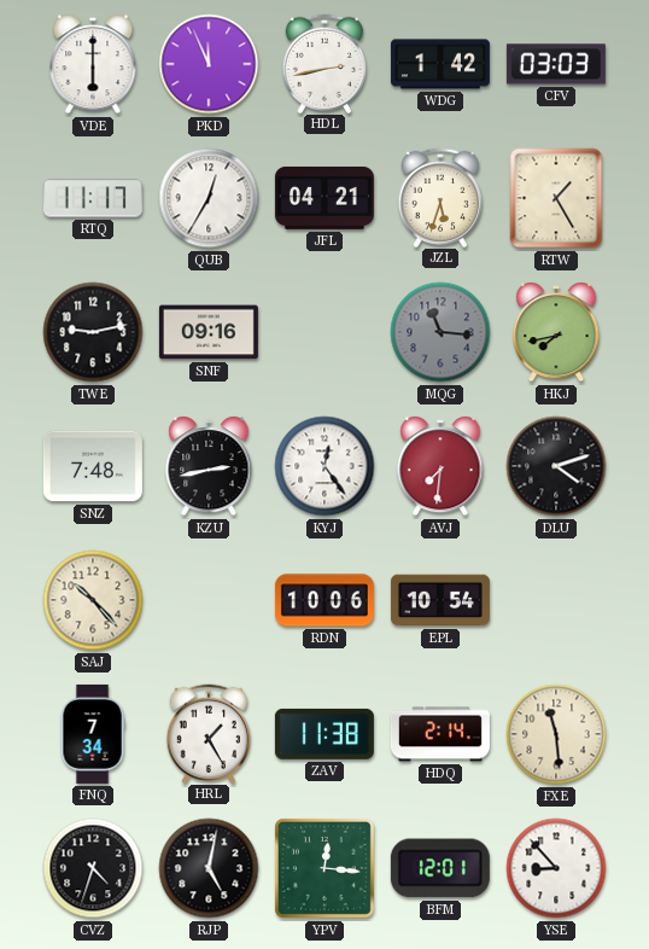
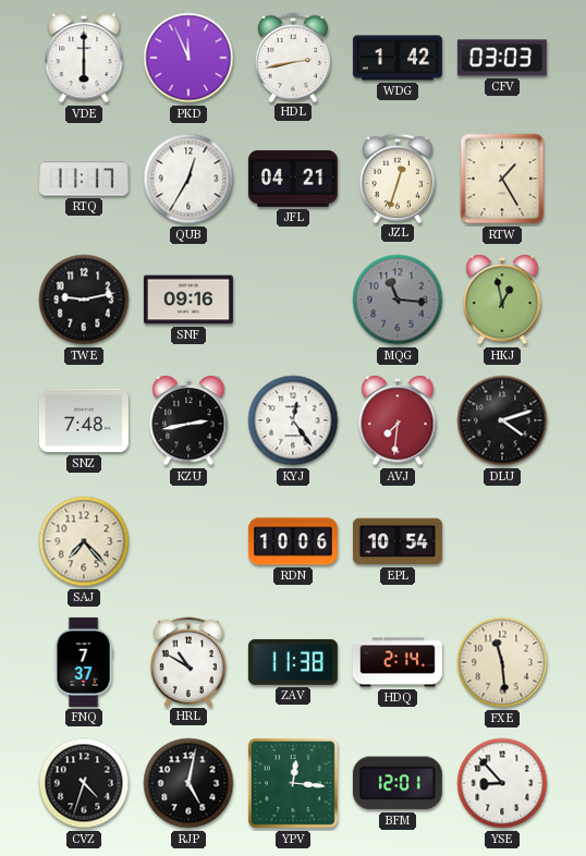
JZL: 5:33 -> 12:33 (398, 178)
HKJ: 7:43 -> 12:58 (502, 299)
SAJ: 10:23 -> 7:23 (84, 541)
FNQ: 7:34 -> 7:37 (84, 662)
HRL: 1:25 -> 10:50 (188, 661)
